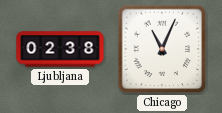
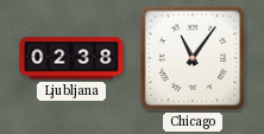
Chicago: 11:04 -> 11:06 (193, 58)
